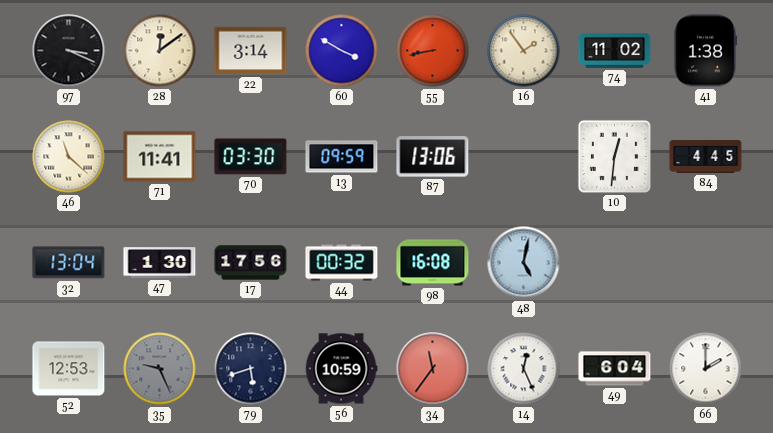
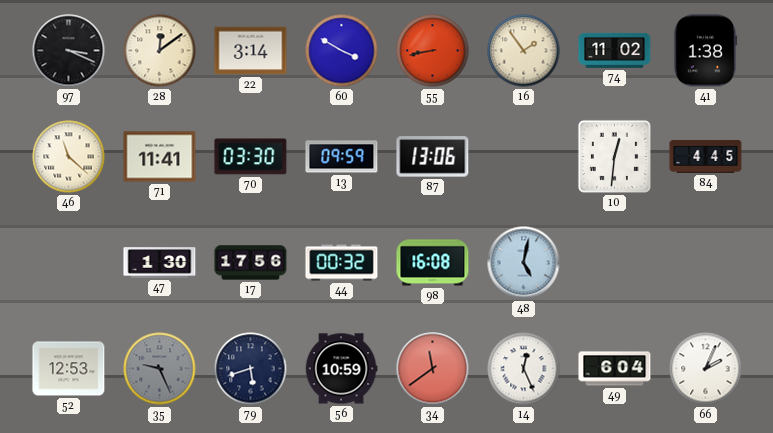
32: 13:04 -> none (69, 263)
34: 11:36 -> 11:39 (433, 369)
66: 2:00 -> 2:04 (706, 369)
